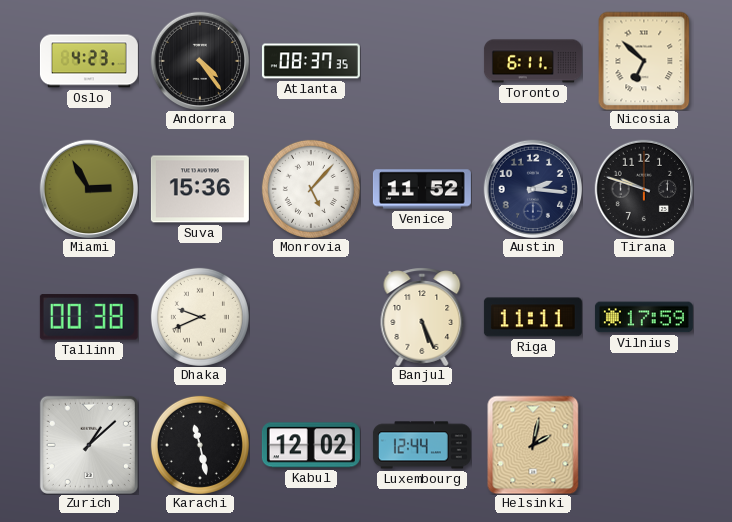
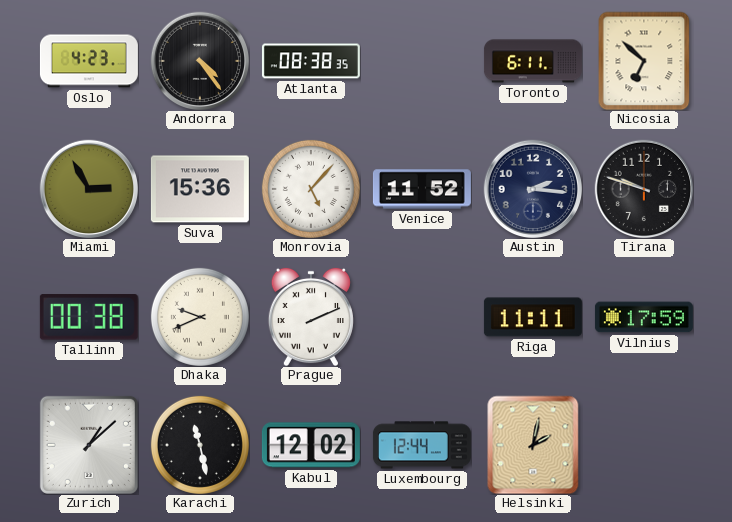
Atlanta: 08:37 -> 08:38 (311, 61)
Prague: none -> 2:11 (311, 317)
Banjul: 5:26 -> none (422, 317)
